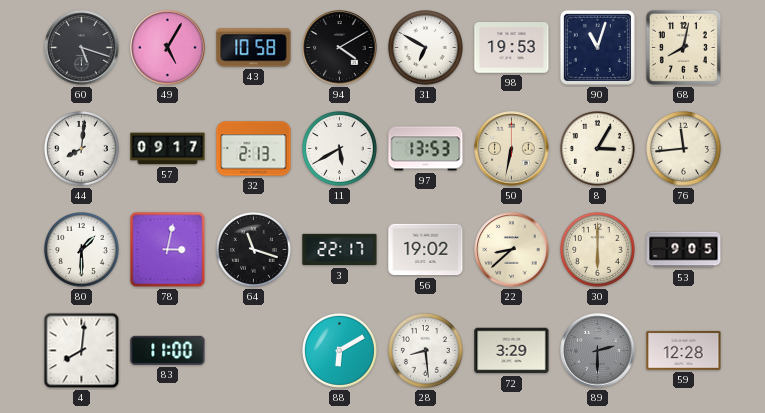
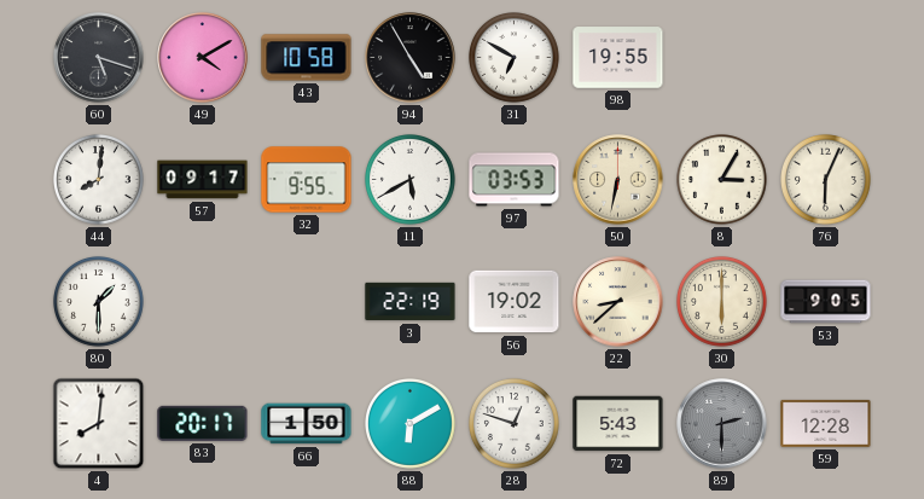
49: 5:05 -> 4:10 (203, 58)
94: 4:10 -> 4:55 (411, 58)
98: 19:53 -> 19:55 (618, 58)
90: 11:03 -> none (597, 47)
68: 8:02 -> none (683, 47)
32: 2:13 -> 9:55 (307, 180)
97: 13:53 -> 03:53 (515, 180)
76: 11:44 -> 6:04 (826, 180)
78: 3:02 -> none (168, 250)
64: 11:18 -> none (254, 250)
3: 22:17 -> 22:19 (411, 302)
83: 11:00 -> 20:17 (203, 423)
66: none -> 1:50 (307, 424)
28: 8:29 -> 12:48 (515, 424)
72: 3:29 -> 5:43 (618, 424)
